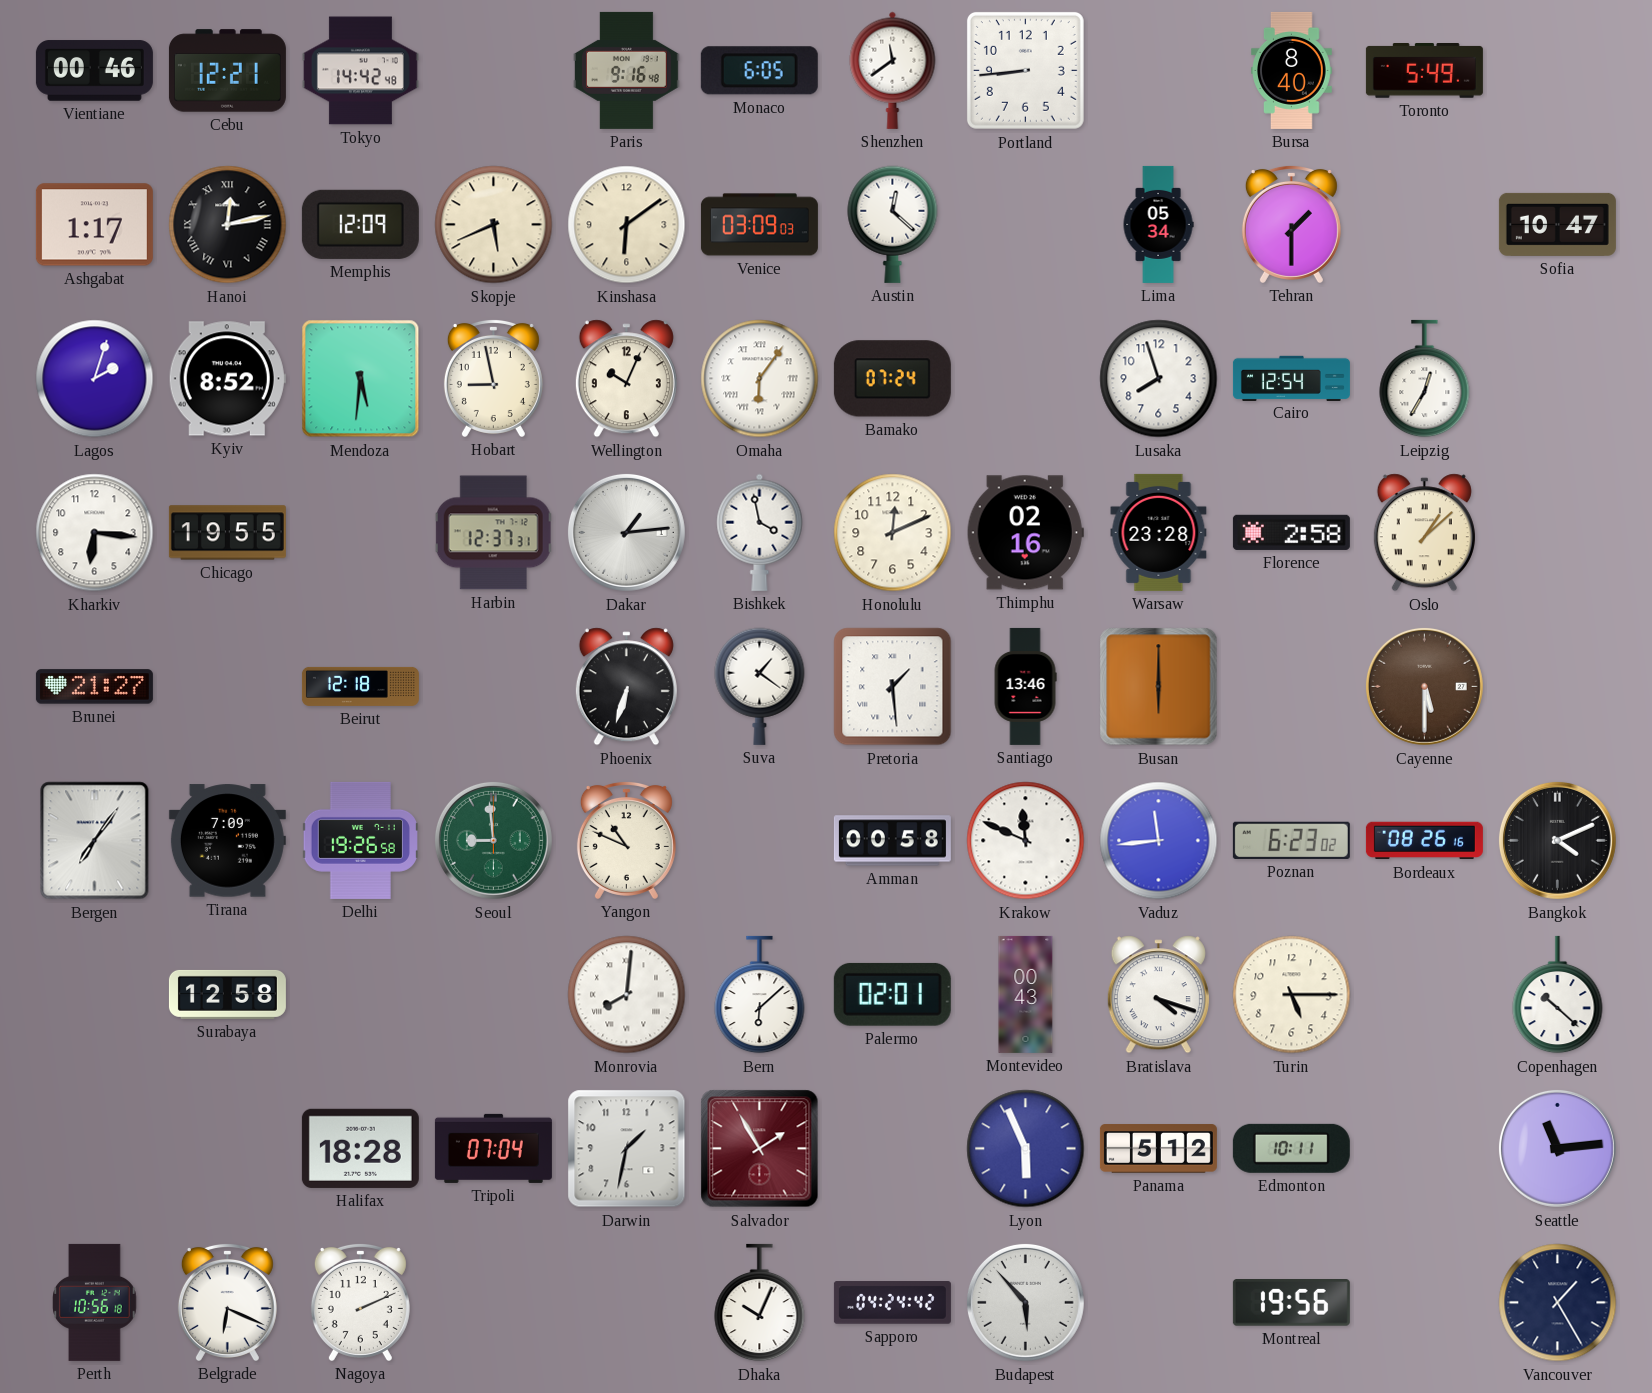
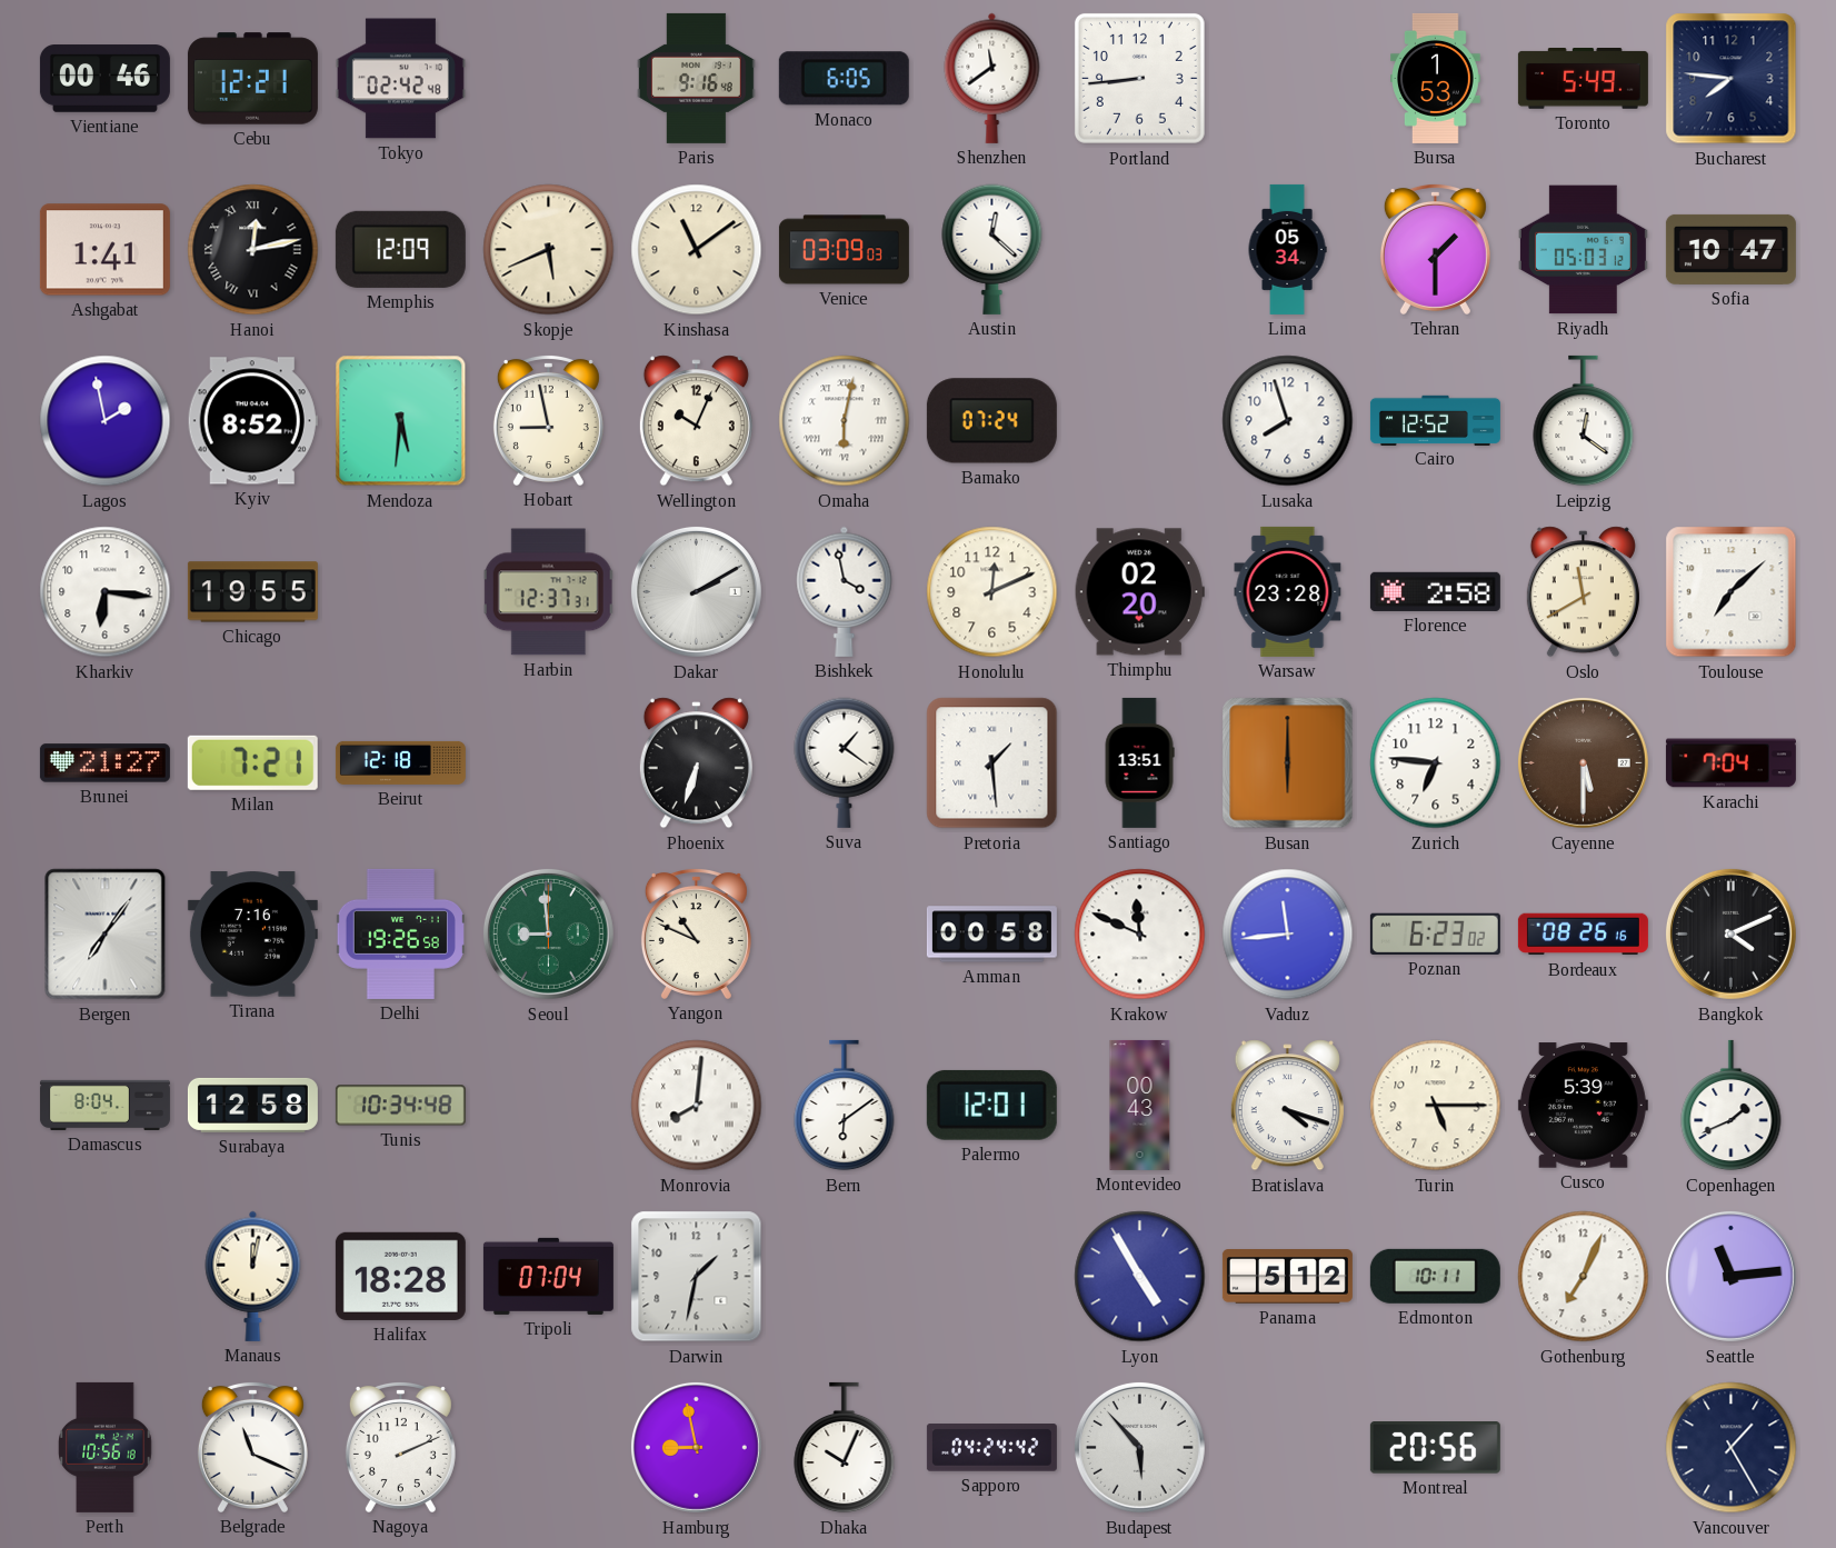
Tokyo: 14:42 -> 02:42 (400, 79)
Bursa: 8:40 -> 1:53 (1436, 78)
Bucharest: none -> 7:46 (1732, 79)
Ashgabat: 1:17 -> 1:41 (104, 250)
Kinshasa: 6:09 -> 11:09 (697, 250)
Riyadh: none -> 05:03 (1583, 250)
Lagos: 2:03 -> 1:58 (106, 421)
Omaha: 6:06 -> 6:02 (845, 421)
Cairo: 12:54 -> 12:52 (1435, 420)
Leipzig: 12:35 -> 12:21 (1584, 421)
Dakar: 1:14 -> 2:10 (696, 591)
Thimphu: 02:16 -> 02:20 (1139, 592)
Oslo: 1:08 -> 11:40 (1583, 592)
Toulouse: none -> 7:08 (1732, 592)
Milan: none -> 7:21 (252, 762)
Santiago: 13:46 -> 13:51 (1139, 762)
Zurich: none -> 6:46 (1436, 763)
Karachi: none -> 7:04 (1730, 763)
Tirana: 7:09 -> 7:16 (252, 935)
Damascus: none -> 8:04 (104, 1105)
Tunis: none -> 10:34 (400, 1106)
Bern: 6:08 -> 6:09 (845, 1106)
Palermo: 02:01 -> 12:01 (991, 1105)
Cusco: none -> 5:39 (1583, 1106)
Copenhagen: 10:22 -> 1:41 (1732, 1106)
Manaus: none -> 12:02 (253, 1276)
Salvador: 1:55 -> none (760, 1149)
Lyon: 5:56 -> 4:55 (1140, 1277)
Gothenburg: none -> 7:04 (1584, 1277)
Belgrade: 6:19 -> 11:19 (252, 1447)
Hamburg: none -> 8:58 (696, 1447)
Montreal: 19:56 -> 20:56 (1435, 1448)
